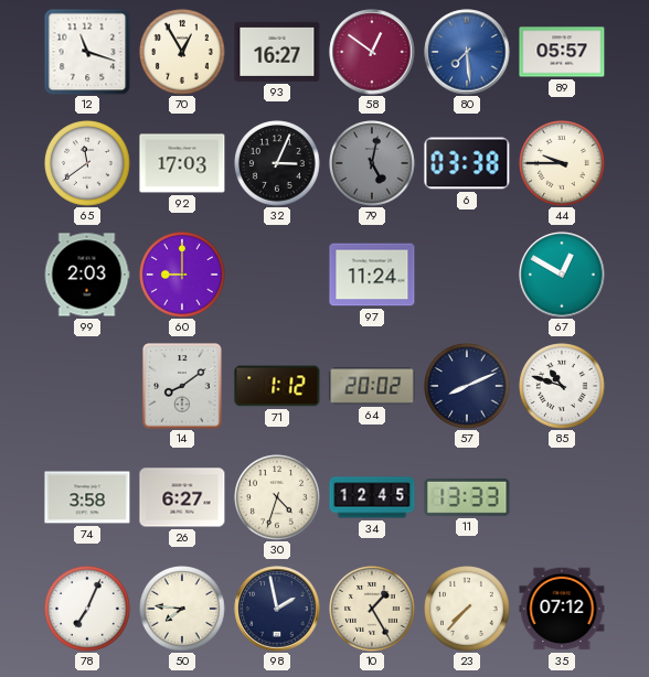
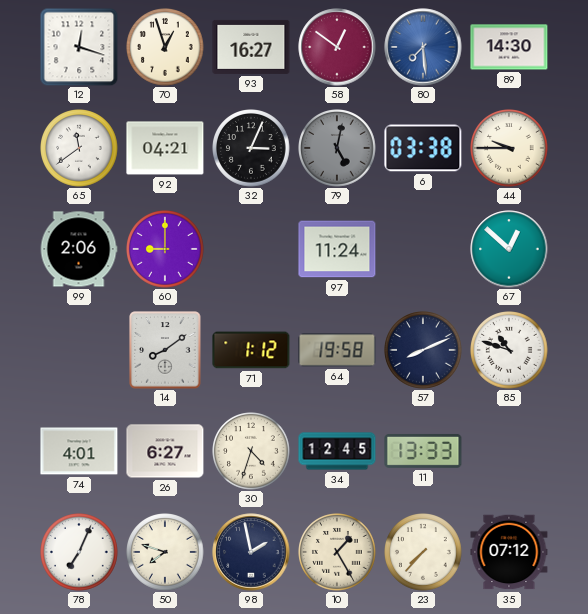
12: 11:18 -> 12:18 (79, 47)
70: 12:55 -> 12:57 (165, 47)
89: 05:57 -> 14:30 (509, 47)
92: 17:03 -> 04:21 (165, 148)
99: 2:03 -> 2:06 (79, 249)
67: 12:50 -> 12:52 (509, 249)
64: 20:02 -> 19:58 (337, 350)
74: 3:58 -> 4:01 (79, 451)
50: 7:46 -> 7:48 (165, 552)
